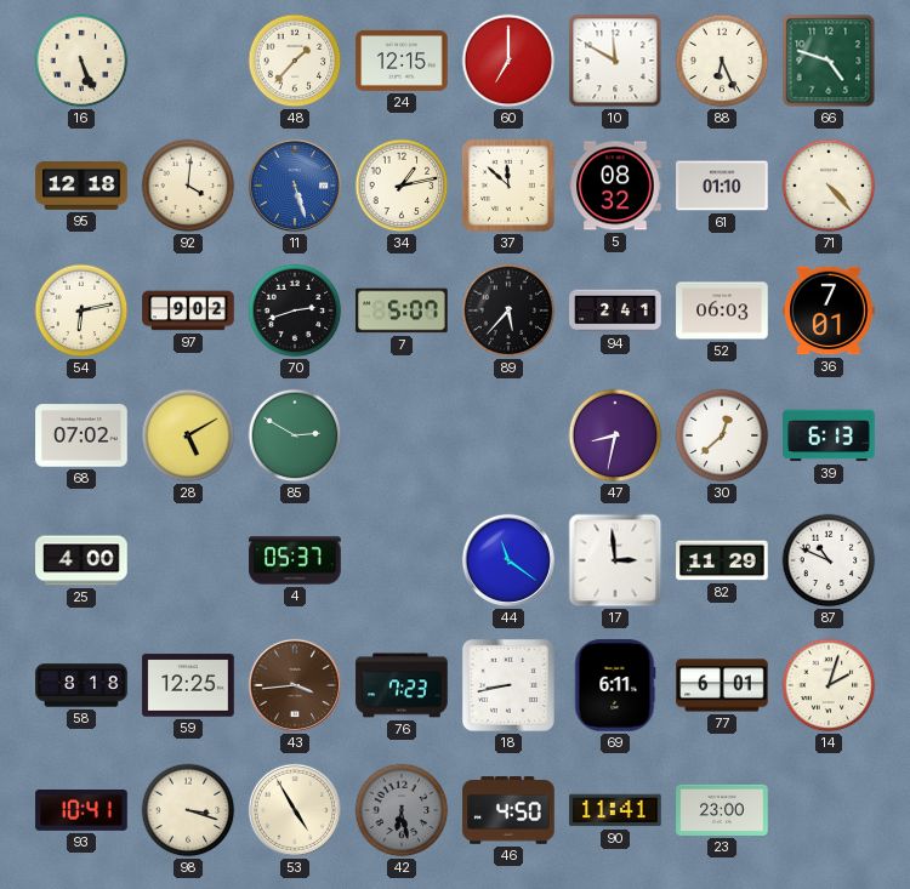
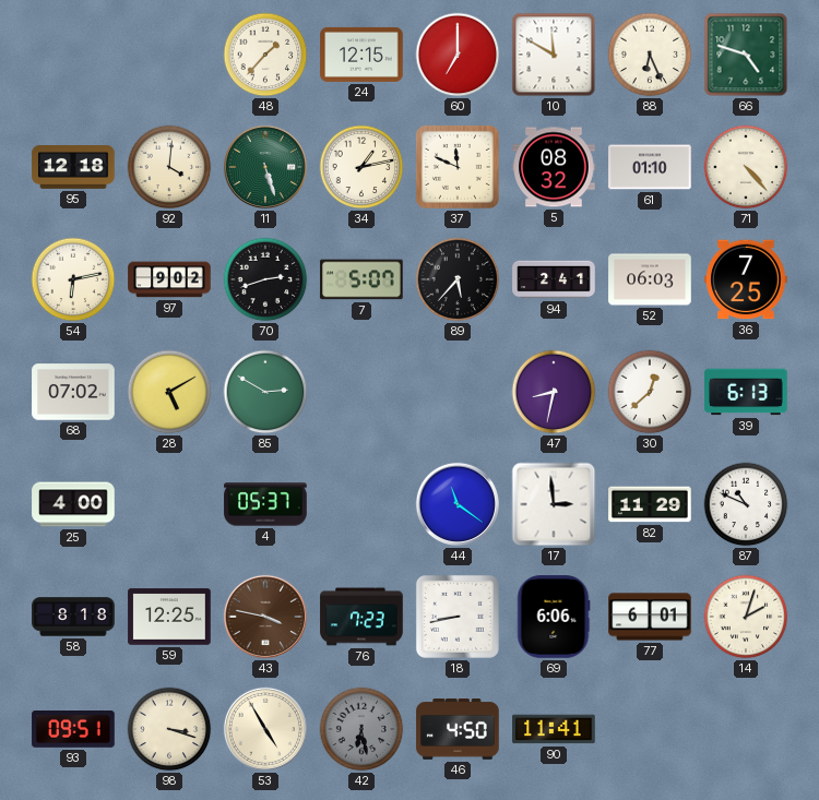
16: 5:26 -> none (81, 61)
11 dial: blue -> green (265, 167)
37: 11:52 -> 11:49 (458, 167)
36: 7:01 -> 7:25 (746, 279)
43: 3:44 -> 3:47 (265, 617)
69: 6:11 -> 6:06 (554, 617)
93: 10:41 -> 09:51 (73, 730)
23: 23:00 -> none (722, 810)
